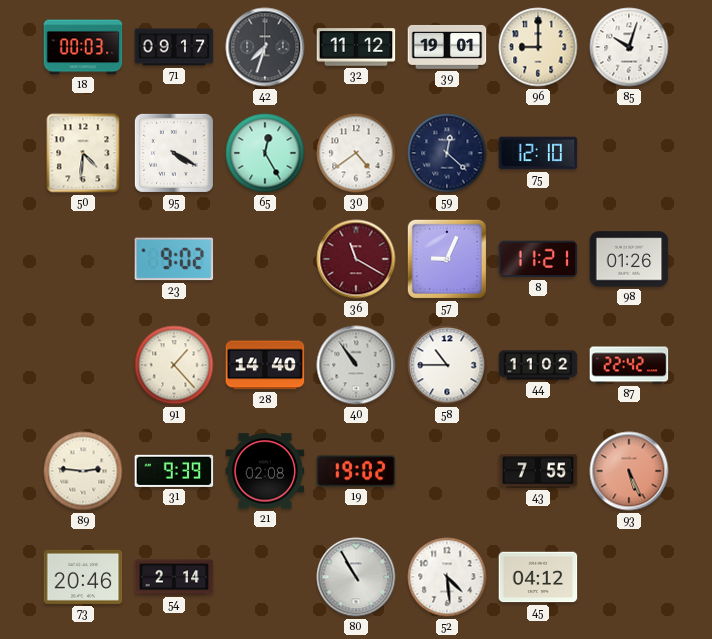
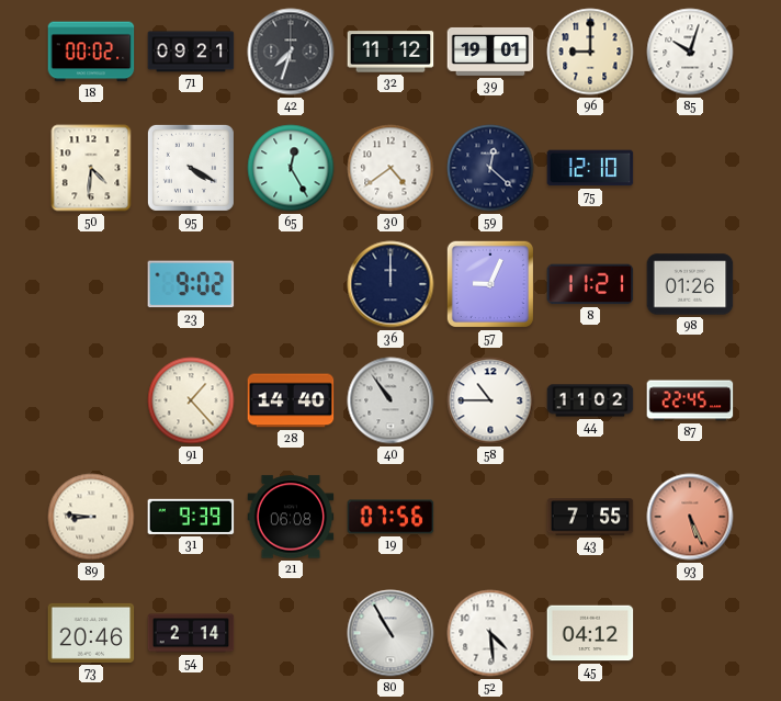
18: 00:03 -> 00:02 (91, 52)
71: 09:17 -> 09:21 (191, 52)
36: 11:20 -> 12:00 (390, 284)
36 dial: burgundy -> navy (390, 284)
87: 22:42 -> 22:45 (690, 400)
89: 2:46 -> 8:46 (91, 517)
21: 02:08 -> 06:08 (291, 517)
19: 19:02 -> 07:56 (390, 517)
